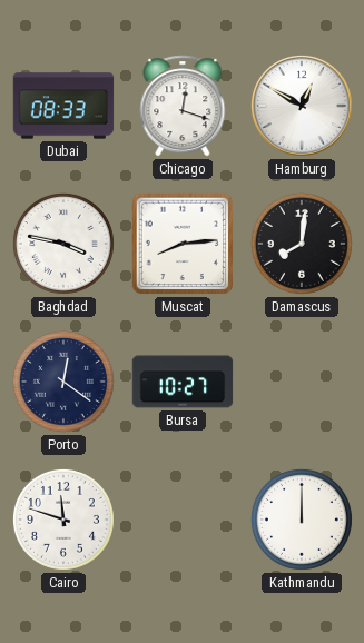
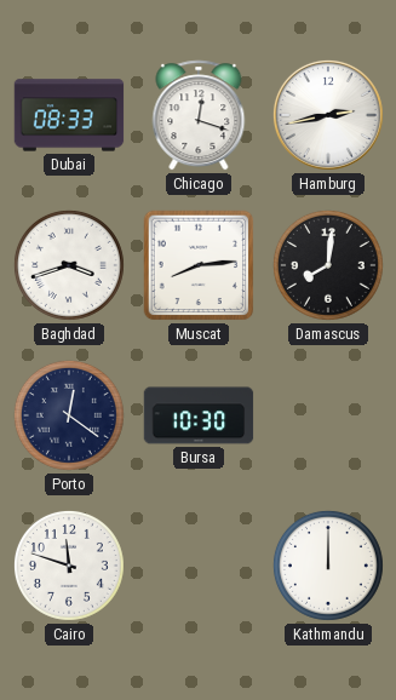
Hamburg: 12:50 -> 2:43 (328, 115)
Baghdad: 3:47 -> 3:42 (69, 265)
Bursa: 10:27 -> 10:30 (199, 415)
